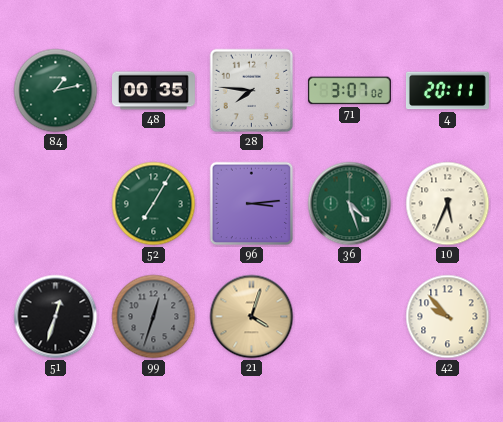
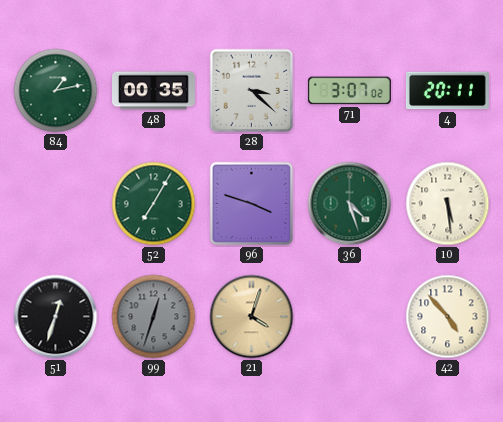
28: 7:46 -> 3:22 (252, 91)
96: 3:14 -> 3:48 (252, 204)
10: 5:34 -> 5:29 (448, 204)
42: 9:53 -> 4:53 (448, 317)
